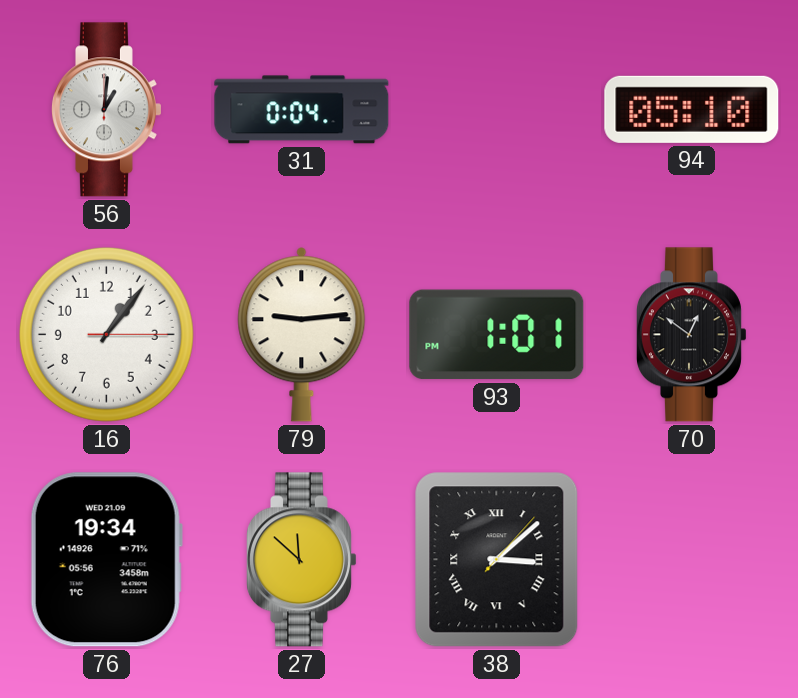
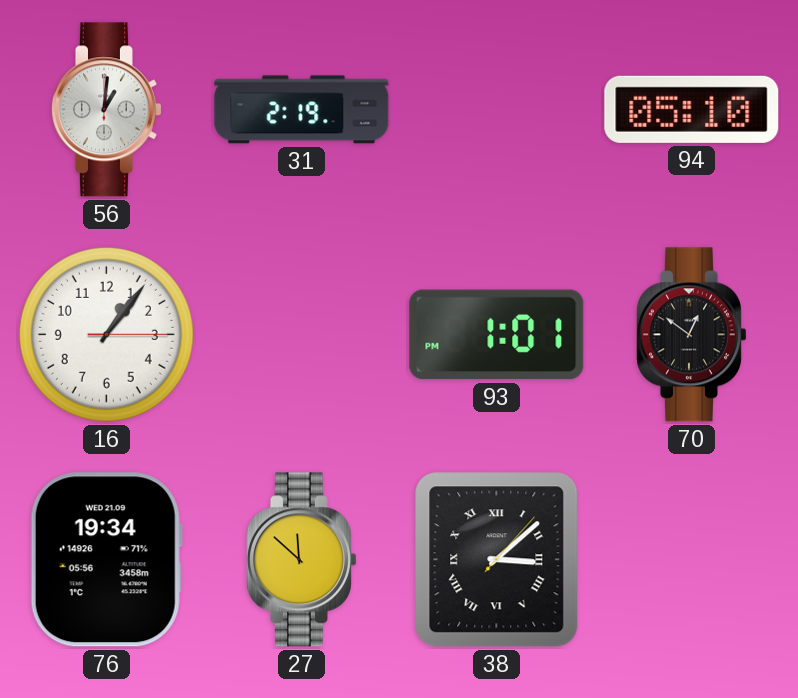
31: 0:04 -> 2:19 (302, 110)
79: 9:14 -> none (302, 335)
